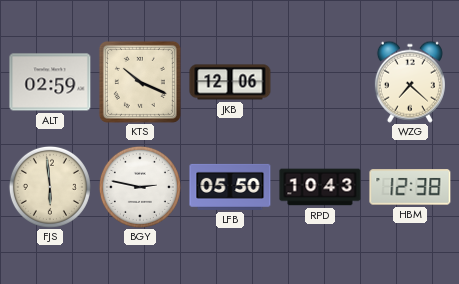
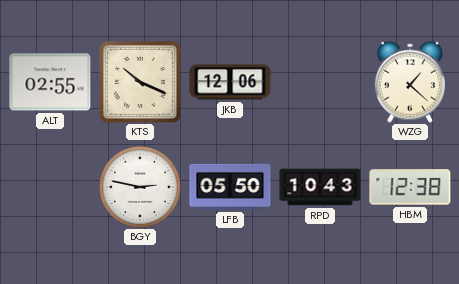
ALT: 02:59 -> 02:55 (50, 82)
WZG: 7:22 -> 1:22 (410, 82)
FJS: 5:59 -> none (50, 187)
